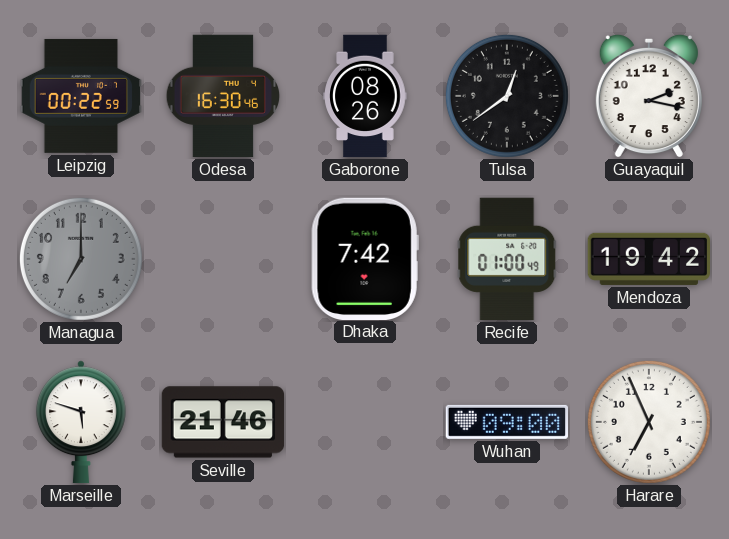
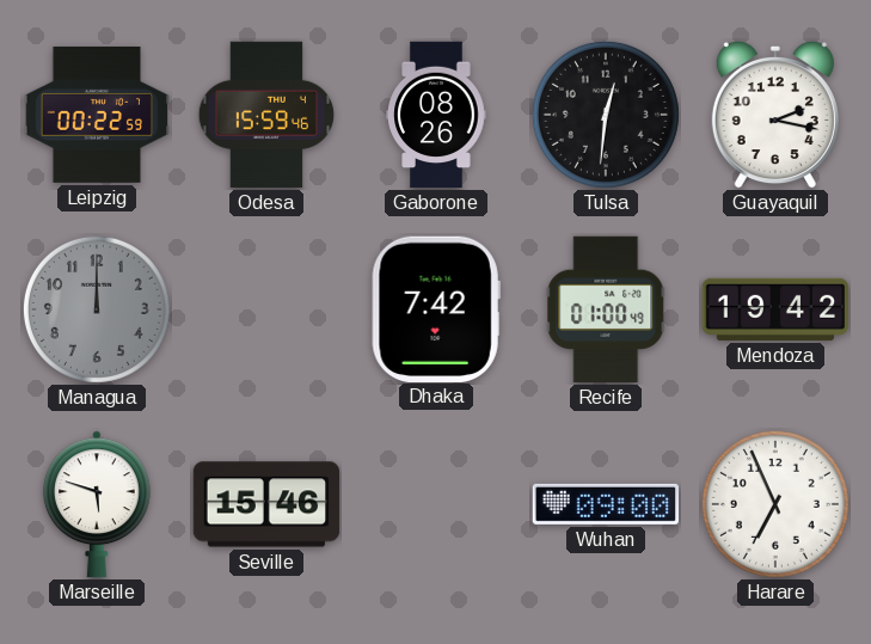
Odesa: 16:30 -> 15:59 (266, 115)
Tulsa: 12:39 -> 12:31 (606, 115)
Managua: 7:00 -> 12:00 (97, 309)
Seville: 21:46 -> 15:46 (266, 504)
